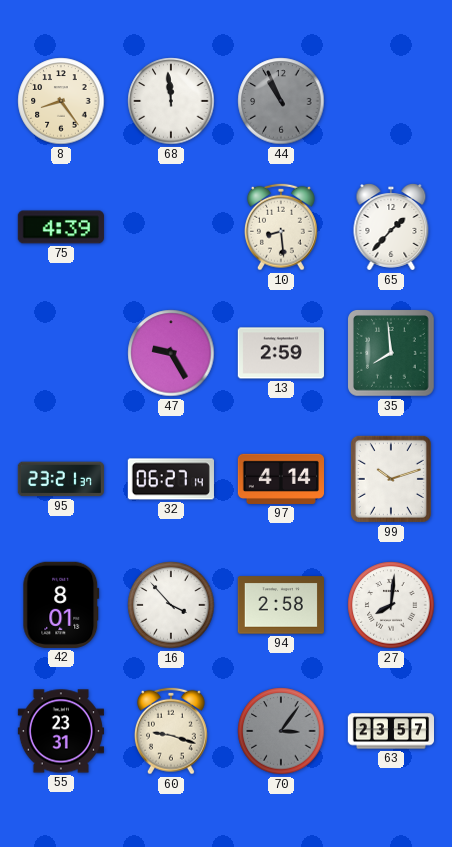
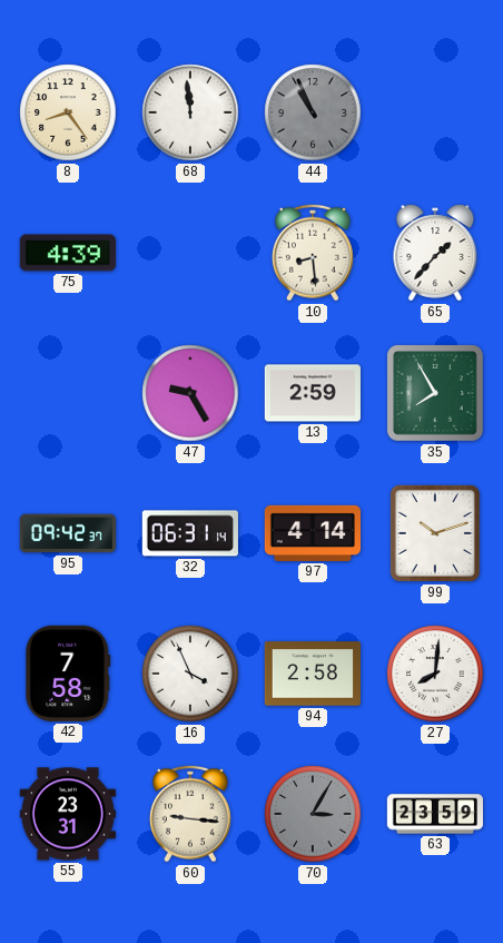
35: 7:59 -> 7:55 (436, 394)
95: 23:21 -> 09:42 (68, 533)
32: 06:27 -> 06:31 (190, 533)
42: 8:01 -> 7:58 (68, 674)
16: 3:53 -> 3:56 (190, 674)
60: 9:18 -> 9:16 (190, 814)
70: 3:06 -> 3:05 (313, 814)
63: 23:57 -> 23:59 (434, 814)
